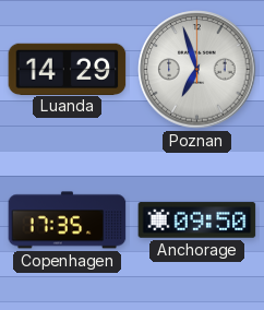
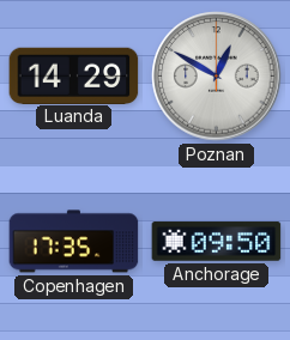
Poznan: 6:57 -> 12:50 (217, 77)
